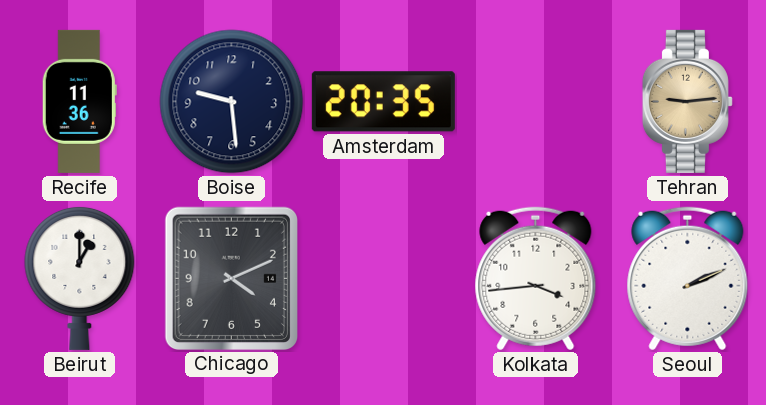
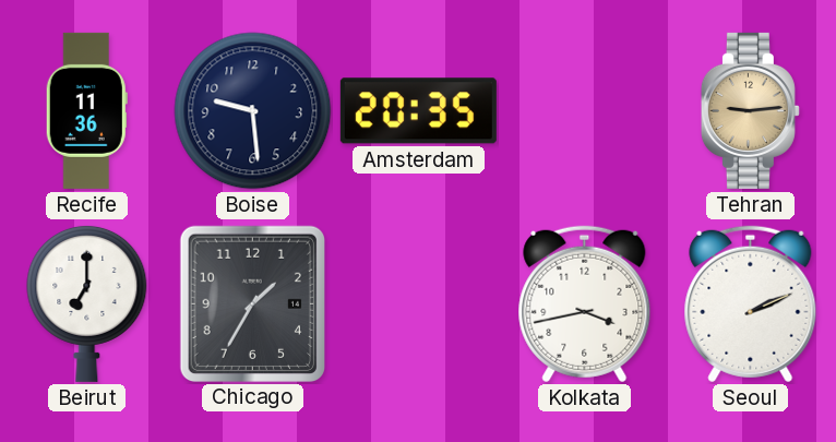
Beirut: 1:00 -> 7:00 (87, 303)
Chicago: 4:11 -> 1:35 (252, 303)
Kolkata: 3:44 -> 3:43 (585, 304)
